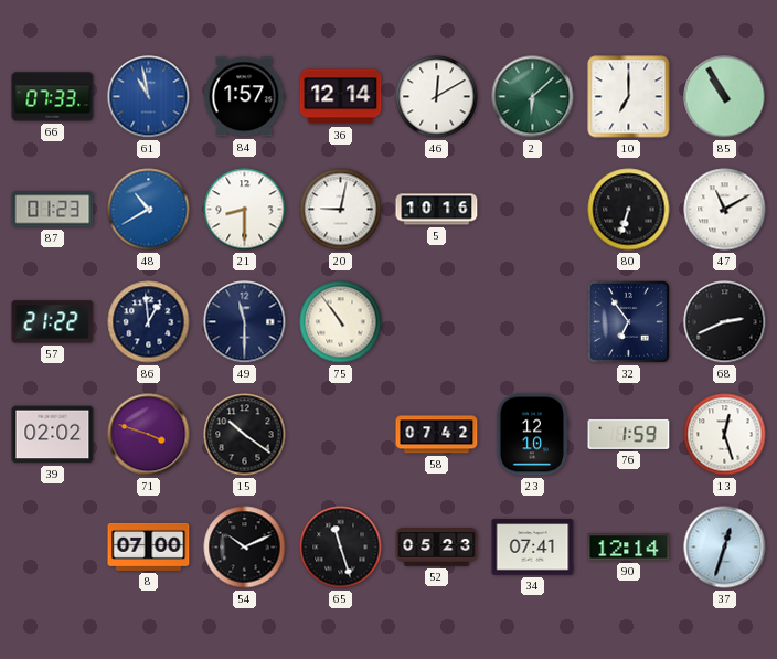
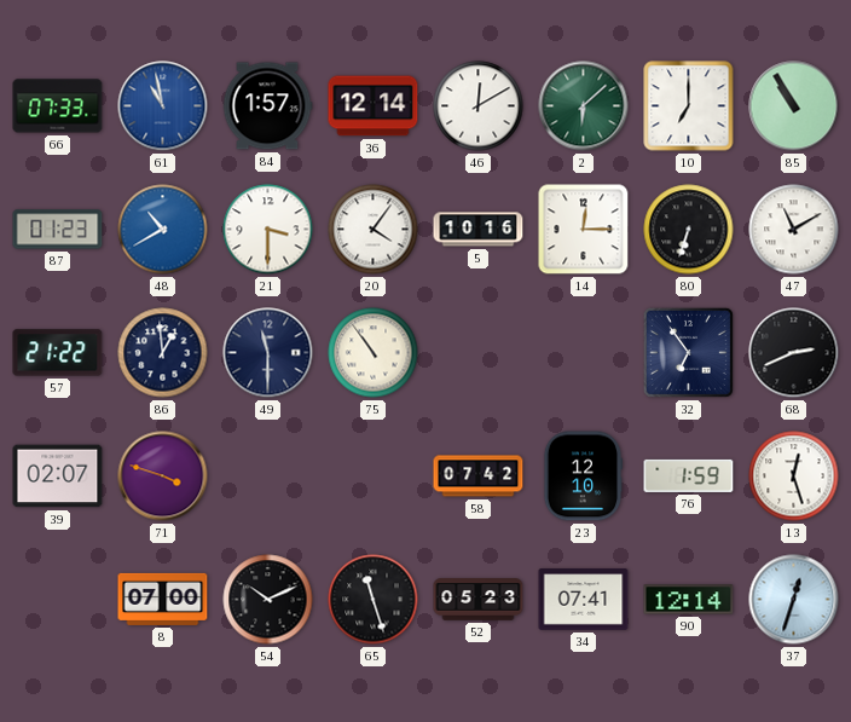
21: 8:30 -> 3:30 (268, 230)
20: 9:02 -> 4:06 (374, 230)
14: none -> 12:15 (584, 230)
39: 02:02 -> 02:07 (58, 476)
15: 10:21 -> none (245, 435)
